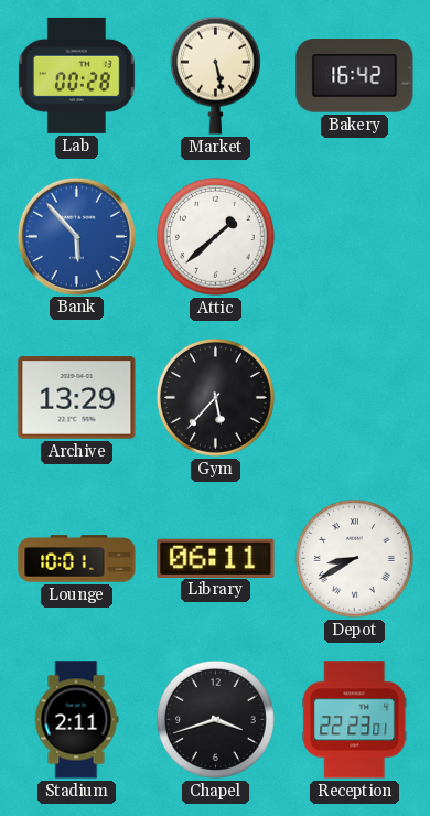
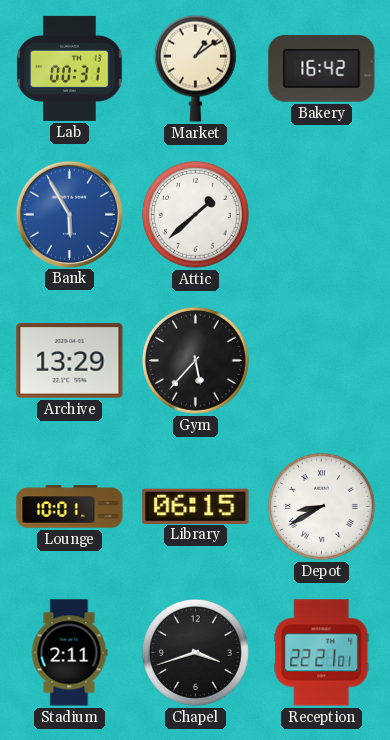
Lab: 00:28 -> 00:31 (70, 68)
Market: 5:28 -> 1:09 (195, 68)
Bank: 5:53 -> 5:55 (69, 214)
Library: 06:11 -> 06:15 (196, 506)
Reception: 22:23 -> 22:21 (322, 653)
